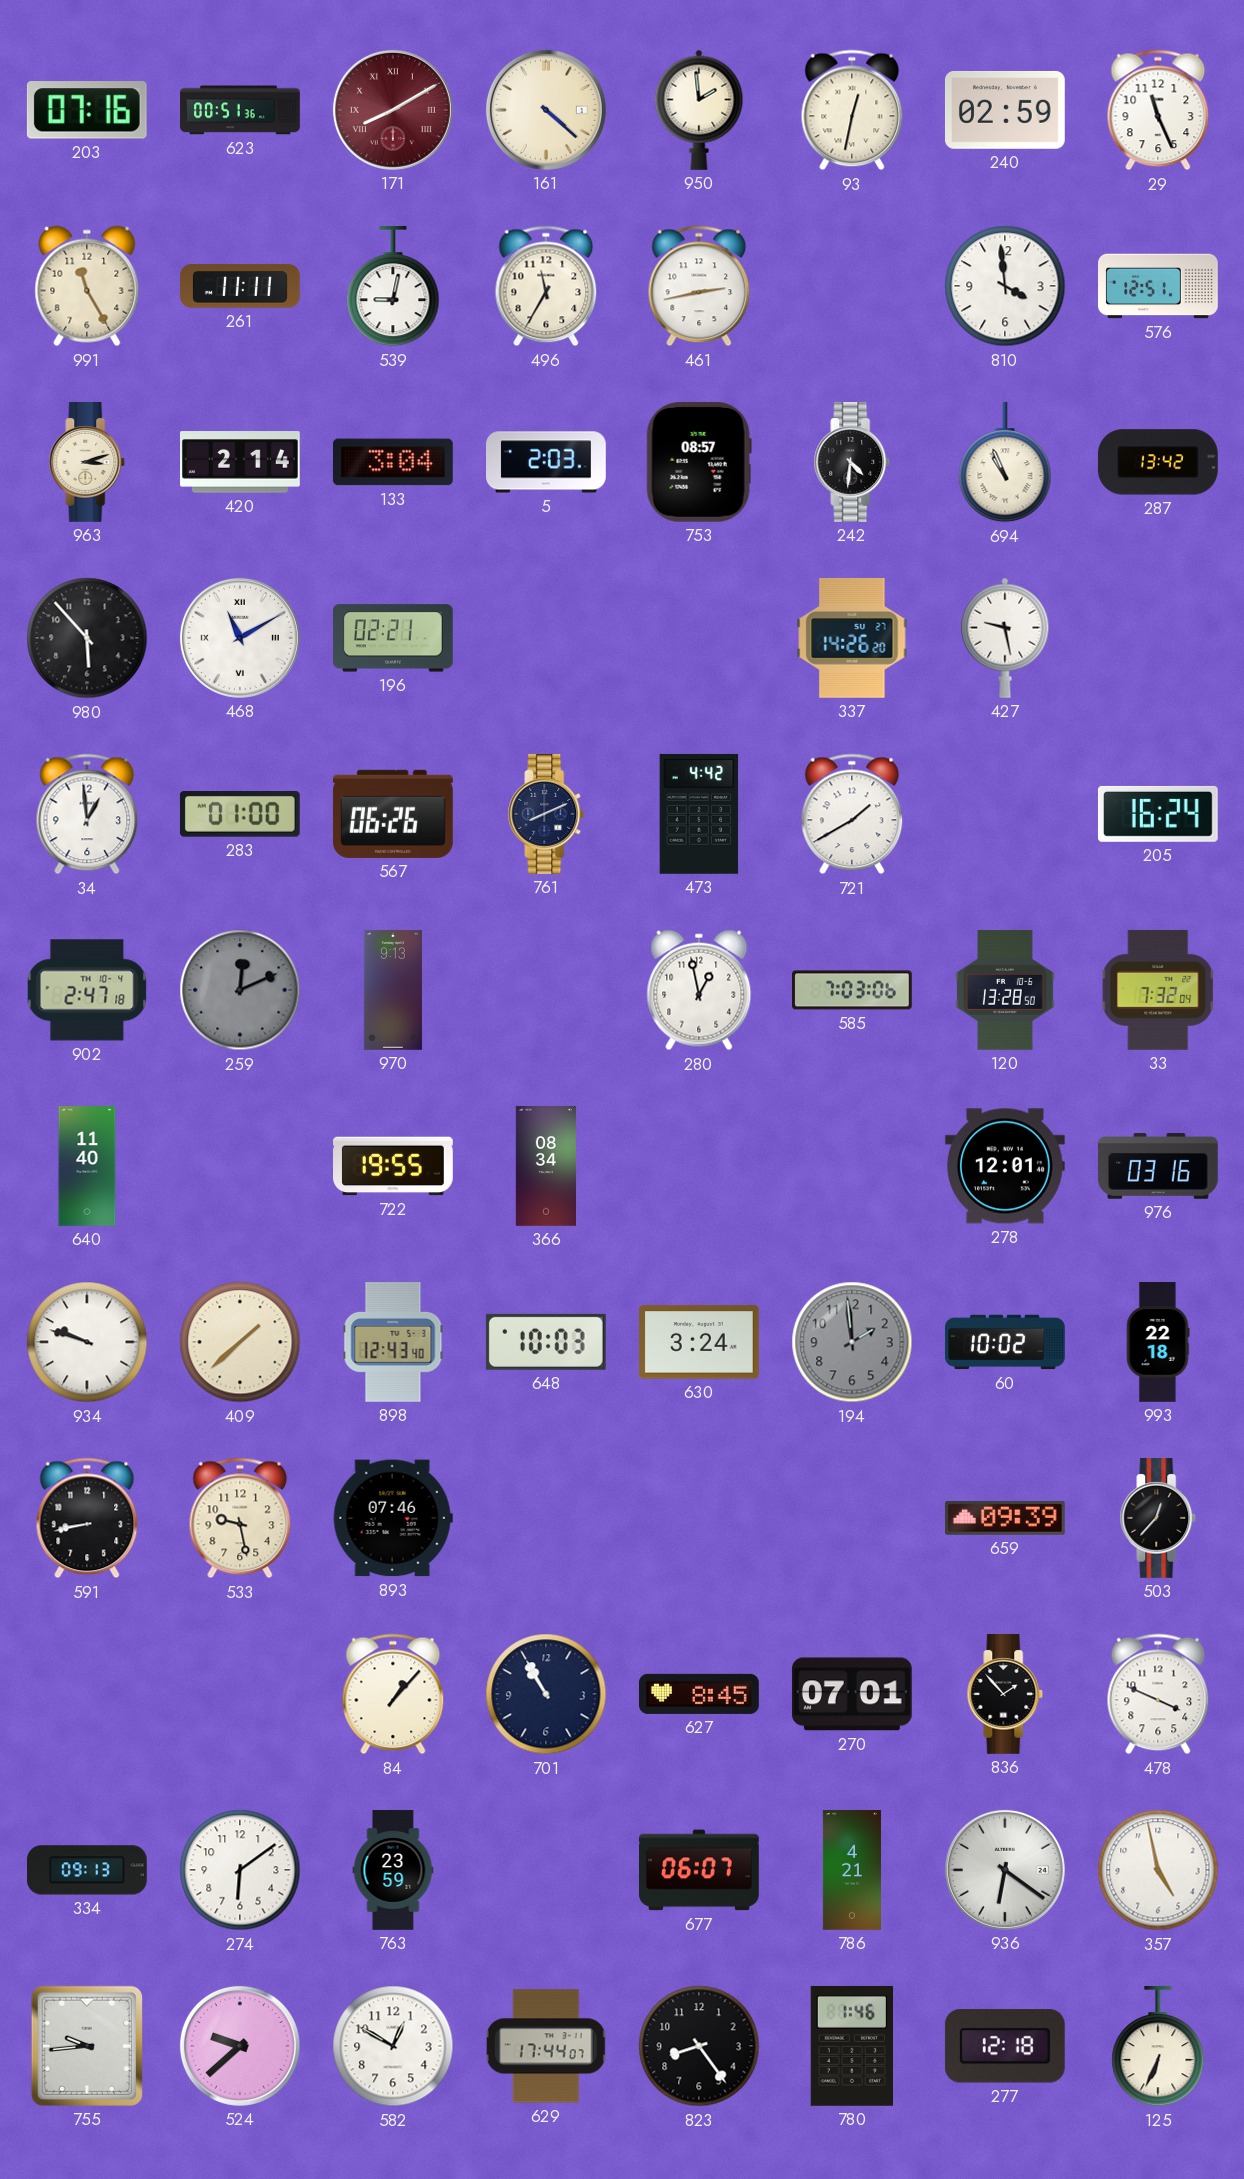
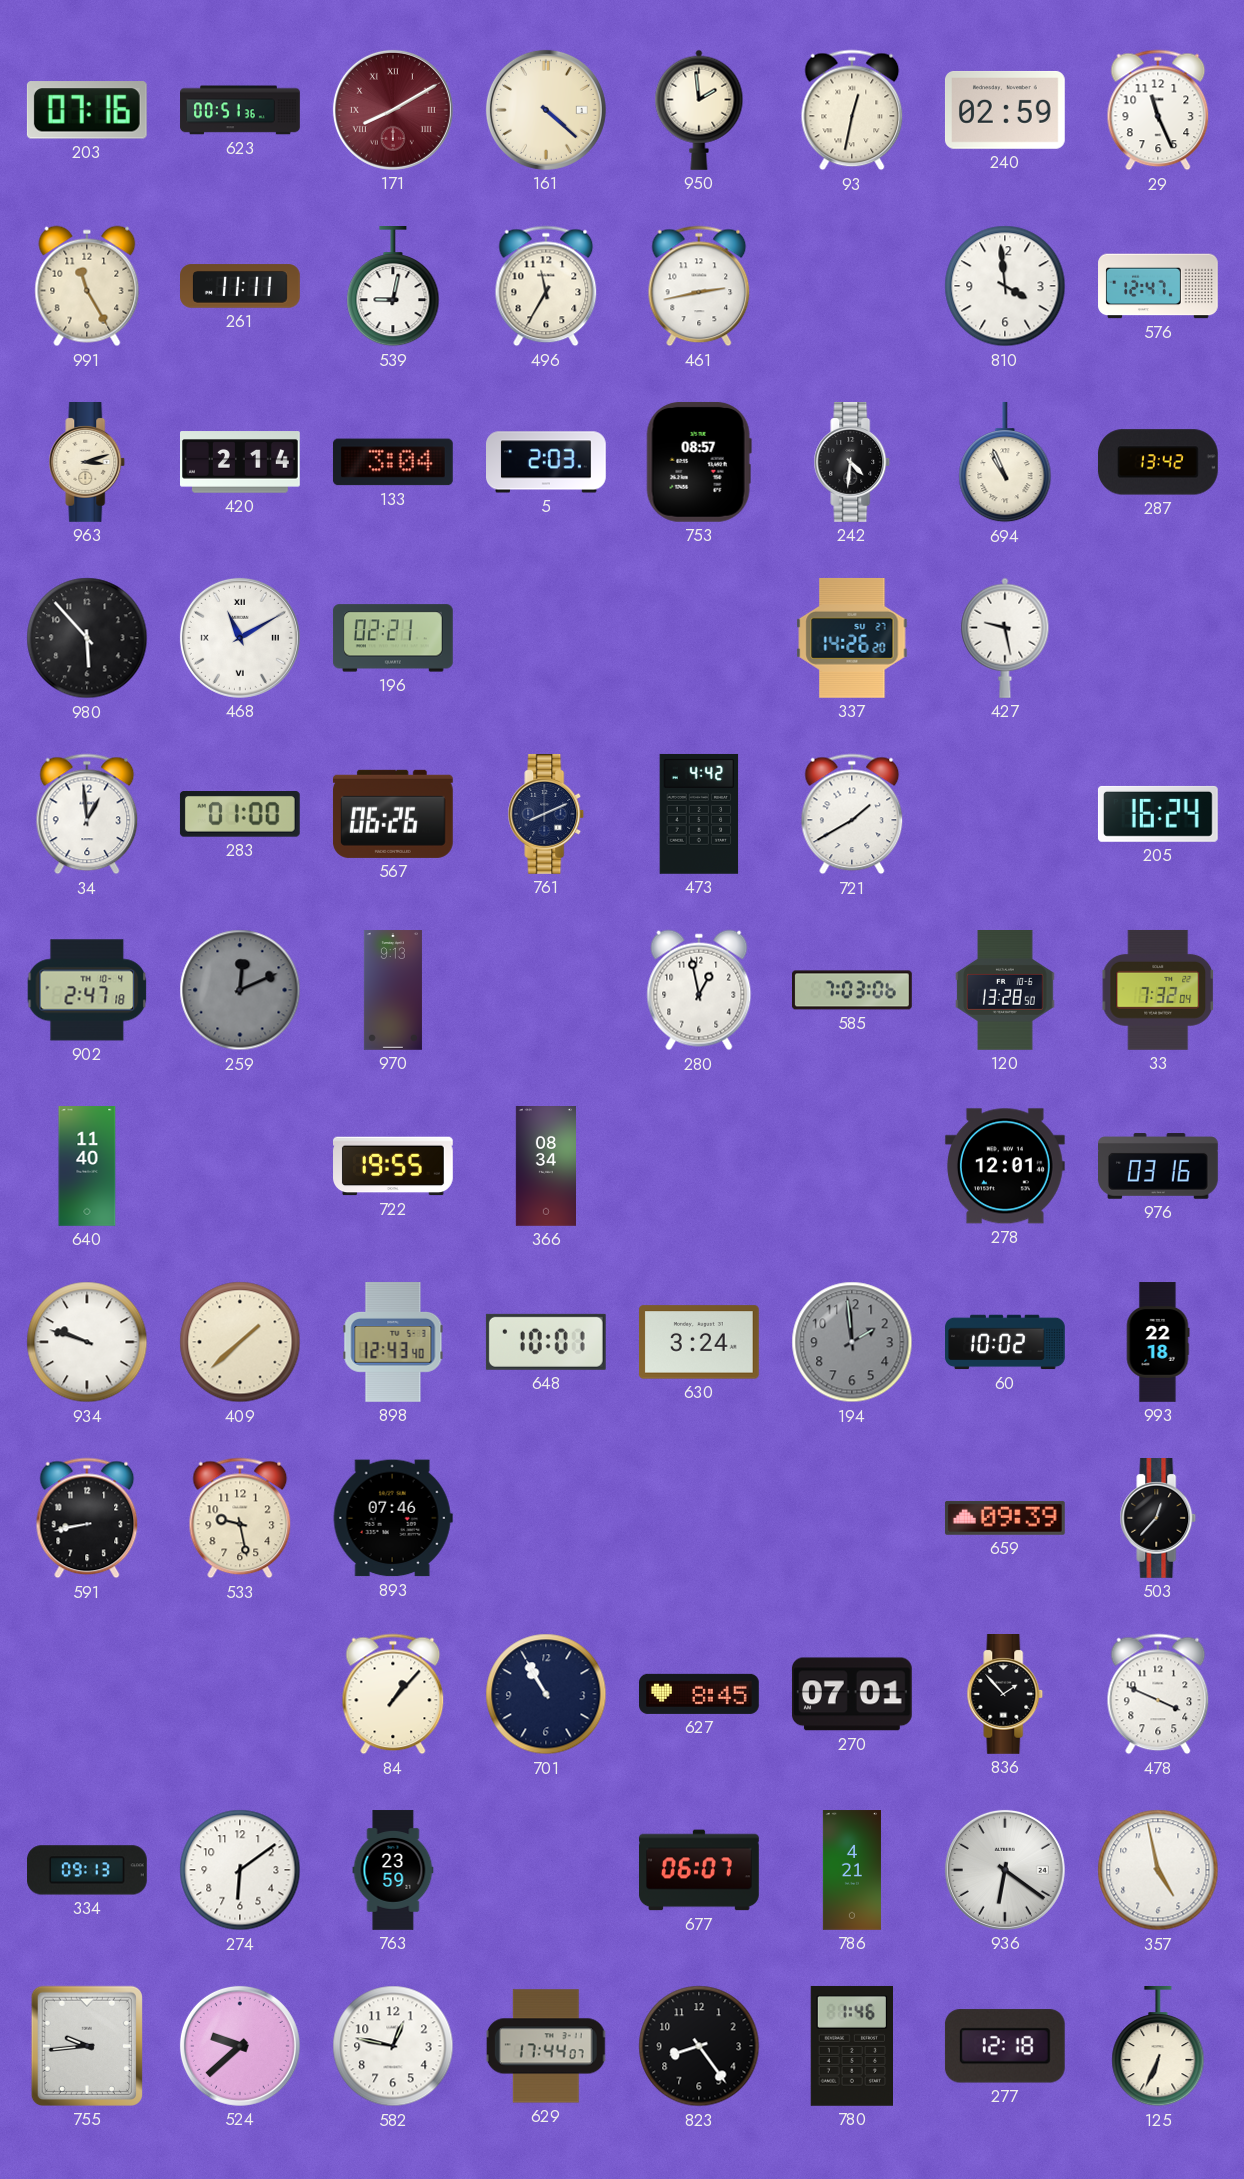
576: 12:51 -> 12:47 (1158, 286)
648: 10:03 -> 10:01 (546, 1342)
582: 12:50 -> 12:47 (393, 2046)
